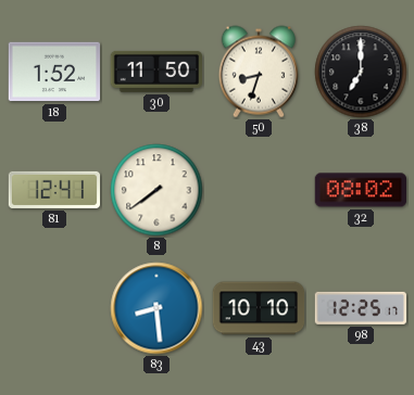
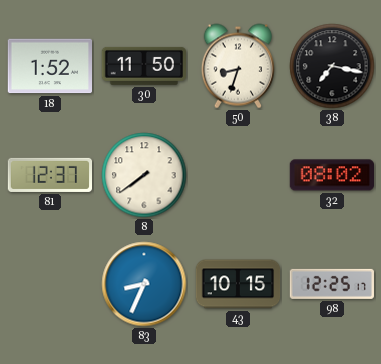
38: 7:00 -> 7:17 (332, 66)
81: 12:41 -> 12:37 (50, 175)
83: 8:29 -> 8:34 (144, 284)
43: 10:10 -> 10:15 (238, 284)
